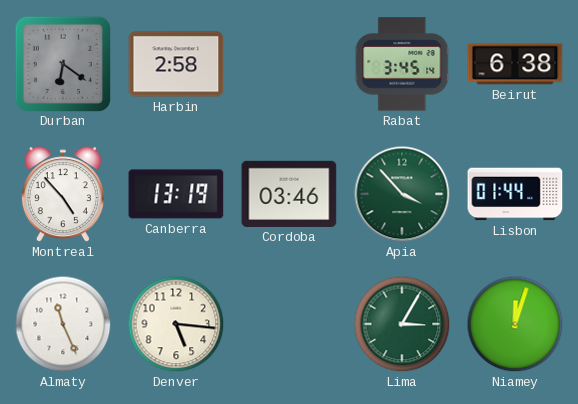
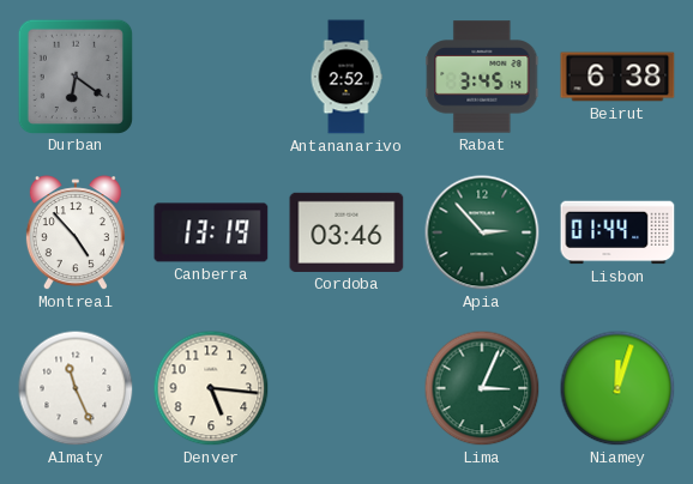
Harbin: 2:58 -> none (176, 64)
Antananarivo: none -> 2:52 (346, 77)
Apia: 3:53 -> 2:53 (482, 232)
Lima: 3:05 -> 3:04 (482, 388)
